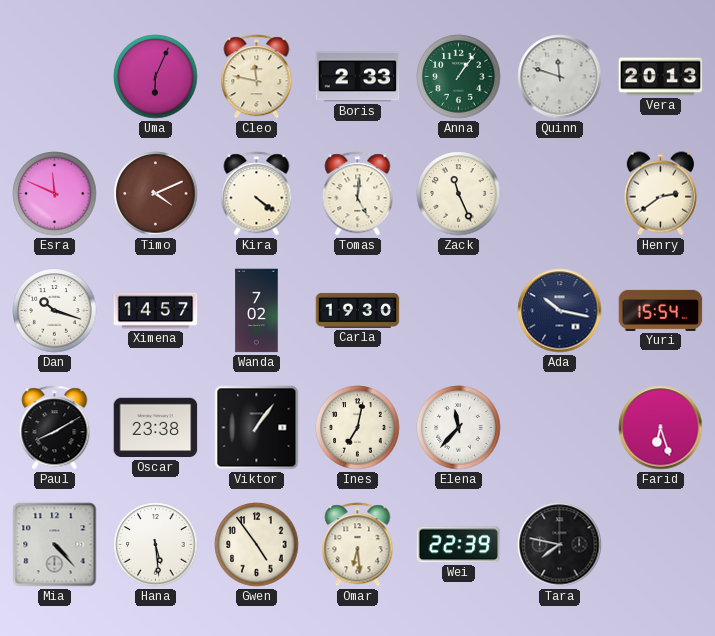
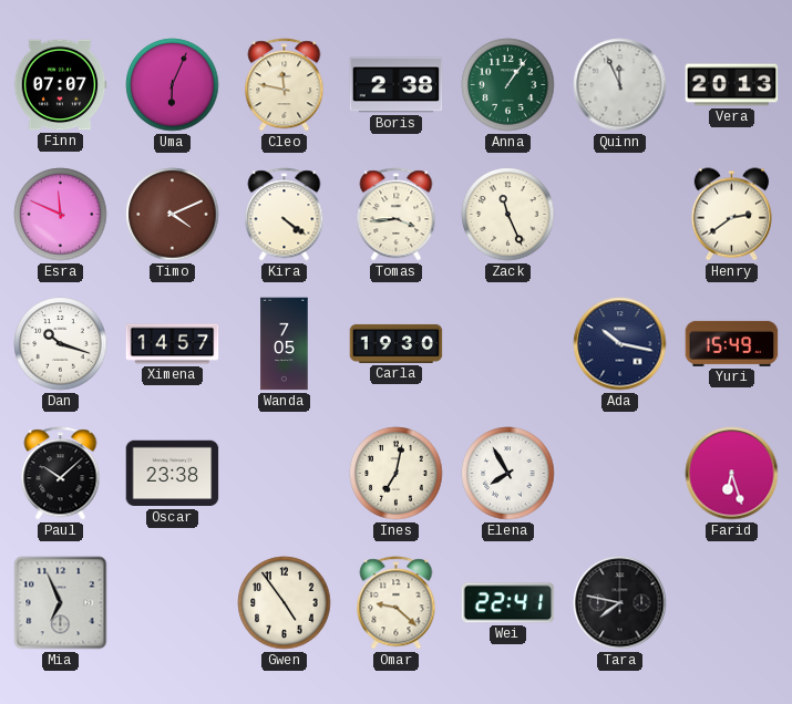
Finn: none -> 07:07 (60, 85)
Boris: 2:33 -> 2:38 (397, 85)
Quinn: 11:48 -> 11:56 (620, 85)
Tomas: 5:01 -> 3:44 (397, 215)
Wanda: 7:02 -> 7:05 (285, 344)
Yuri: 15:54 -> 15:49 (732, 343)
Paul: 8:10 -> 10:08 (61, 474)
Viktor: 1:06 -> none (257, 428)
Elena: 11:37 -> 7:55 (508, 474)
Mia: 4:23 -> 6:56 (61, 603)
Hana: 5:29 -> none (156, 545)
Omar: 6:29 -> 9:22 (397, 603)
Wei: 22:39 -> 22:41 (508, 603)
